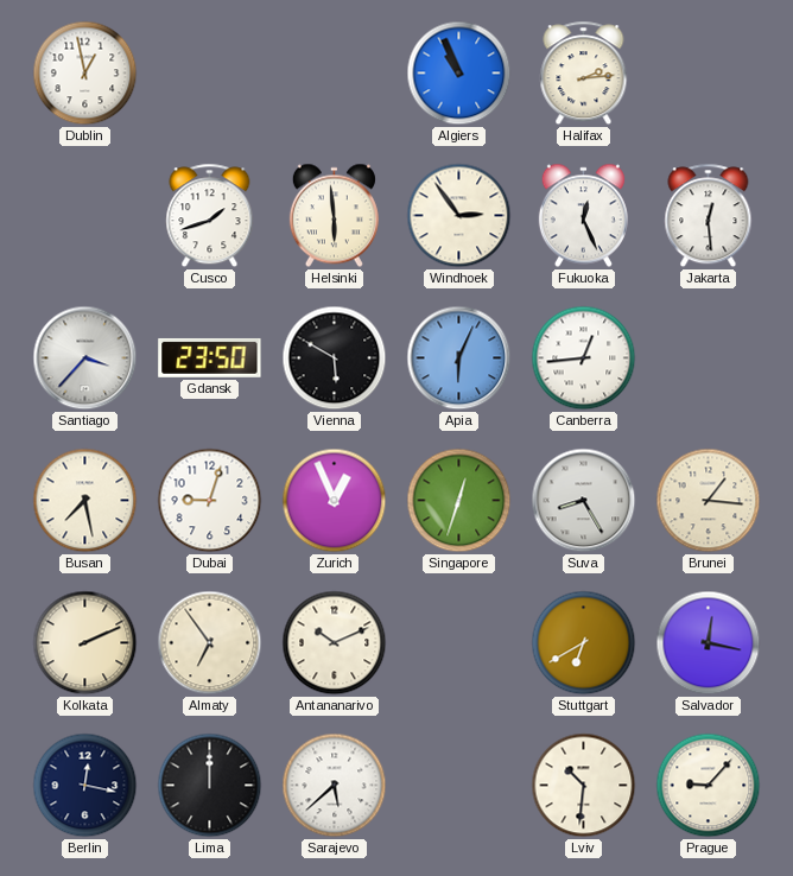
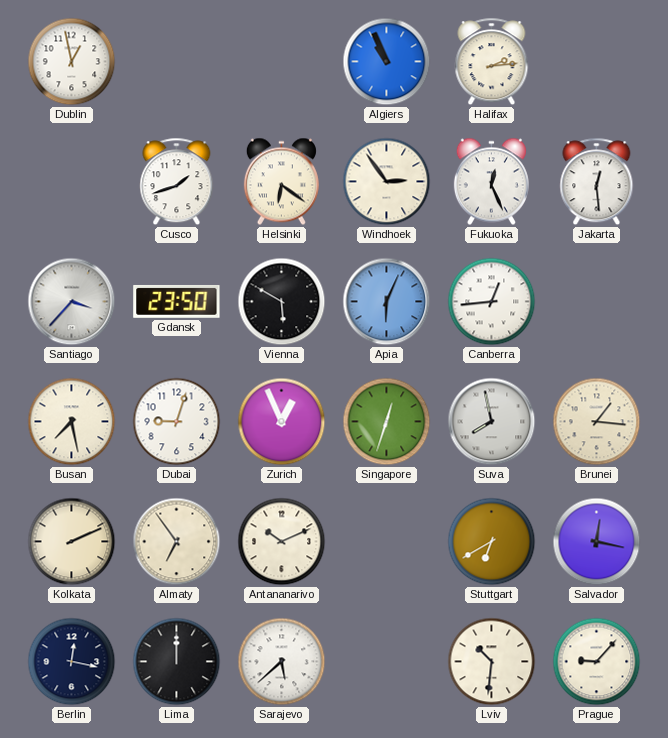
Helsinki: 5:59 -> 6:21 (281, 182)
Suva: 8:25 -> 7:58 (492, 422)
